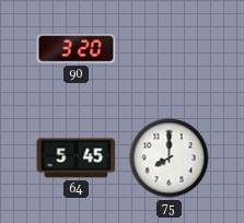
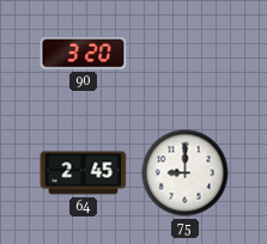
64: 5:45 -> 2:45 (84, 173)
75: 8:00 -> 9:00 (186, 173)
